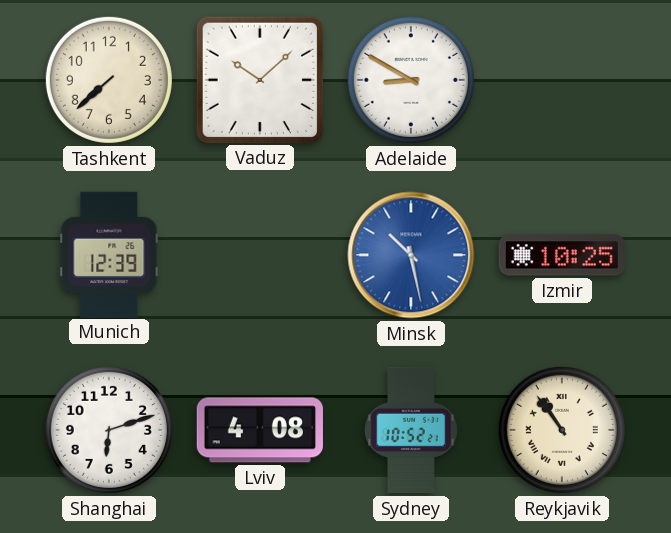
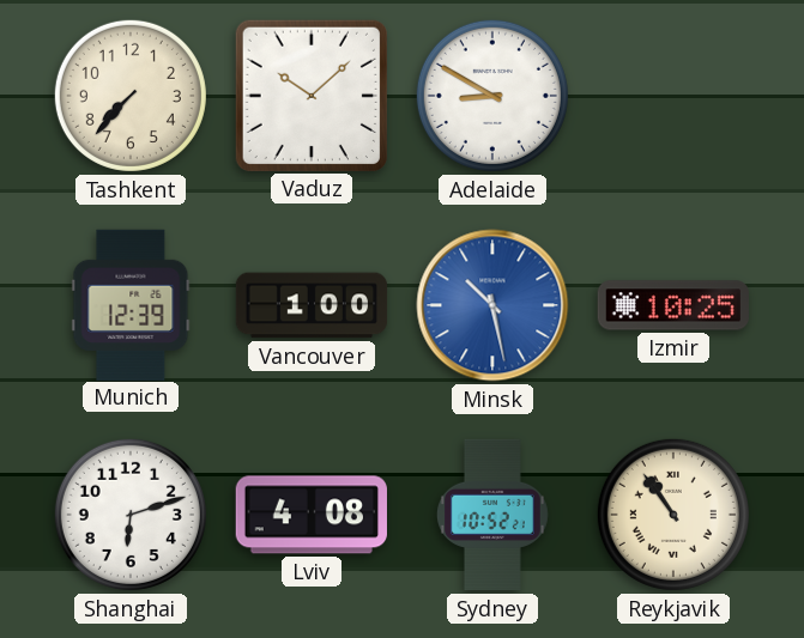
Tashkent: 7:38 -> 7:37 (131, 96)
Vancouver: none -> 1:00 (312, 305)
